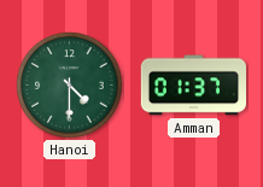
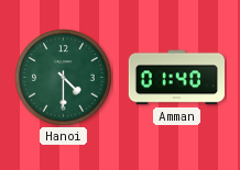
Amman: 01:37 -> 01:40 (176, 78)
